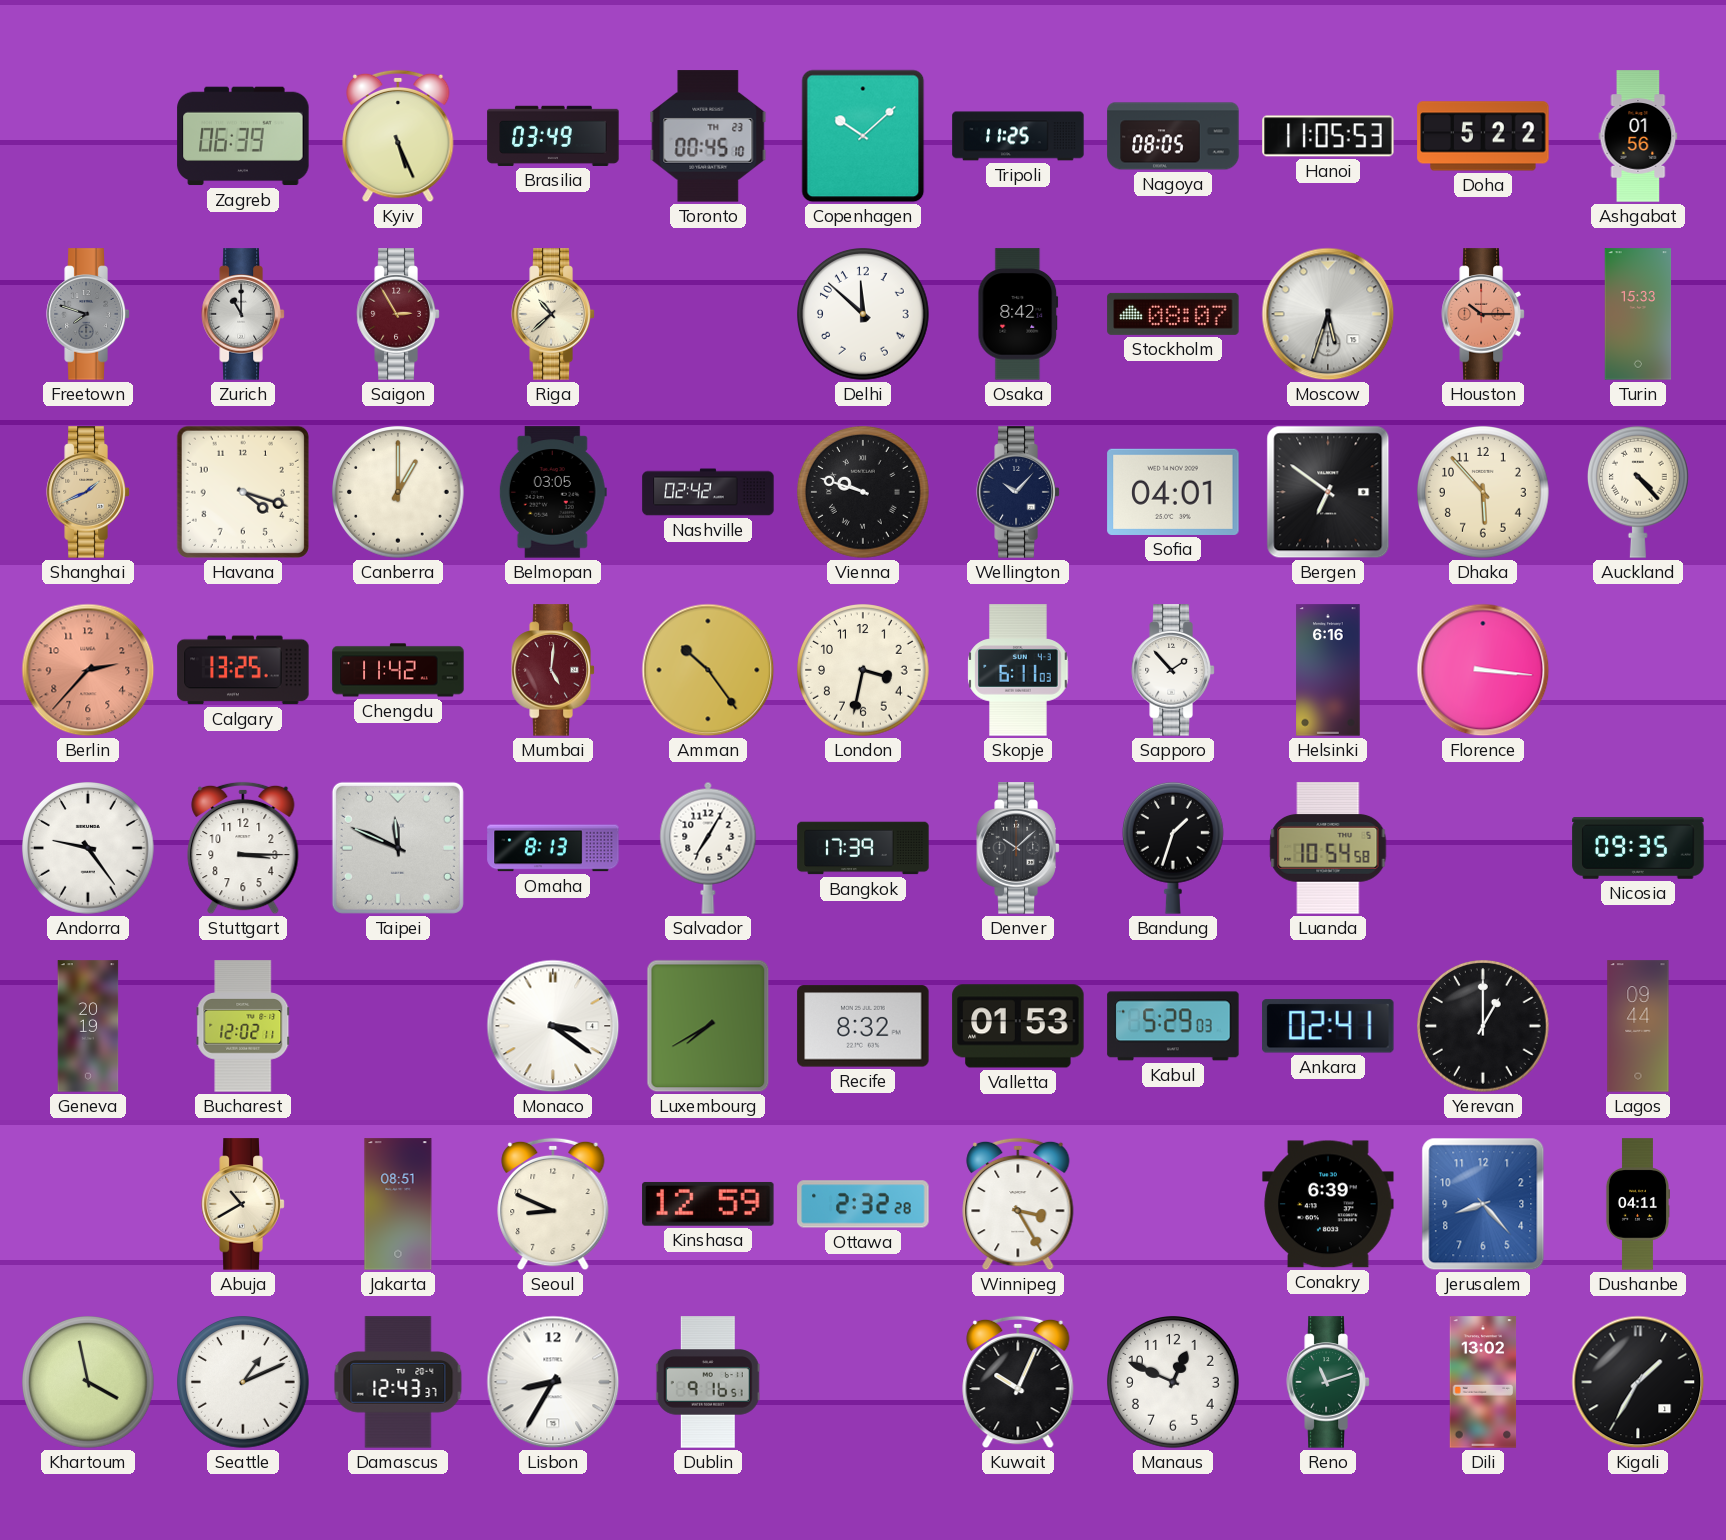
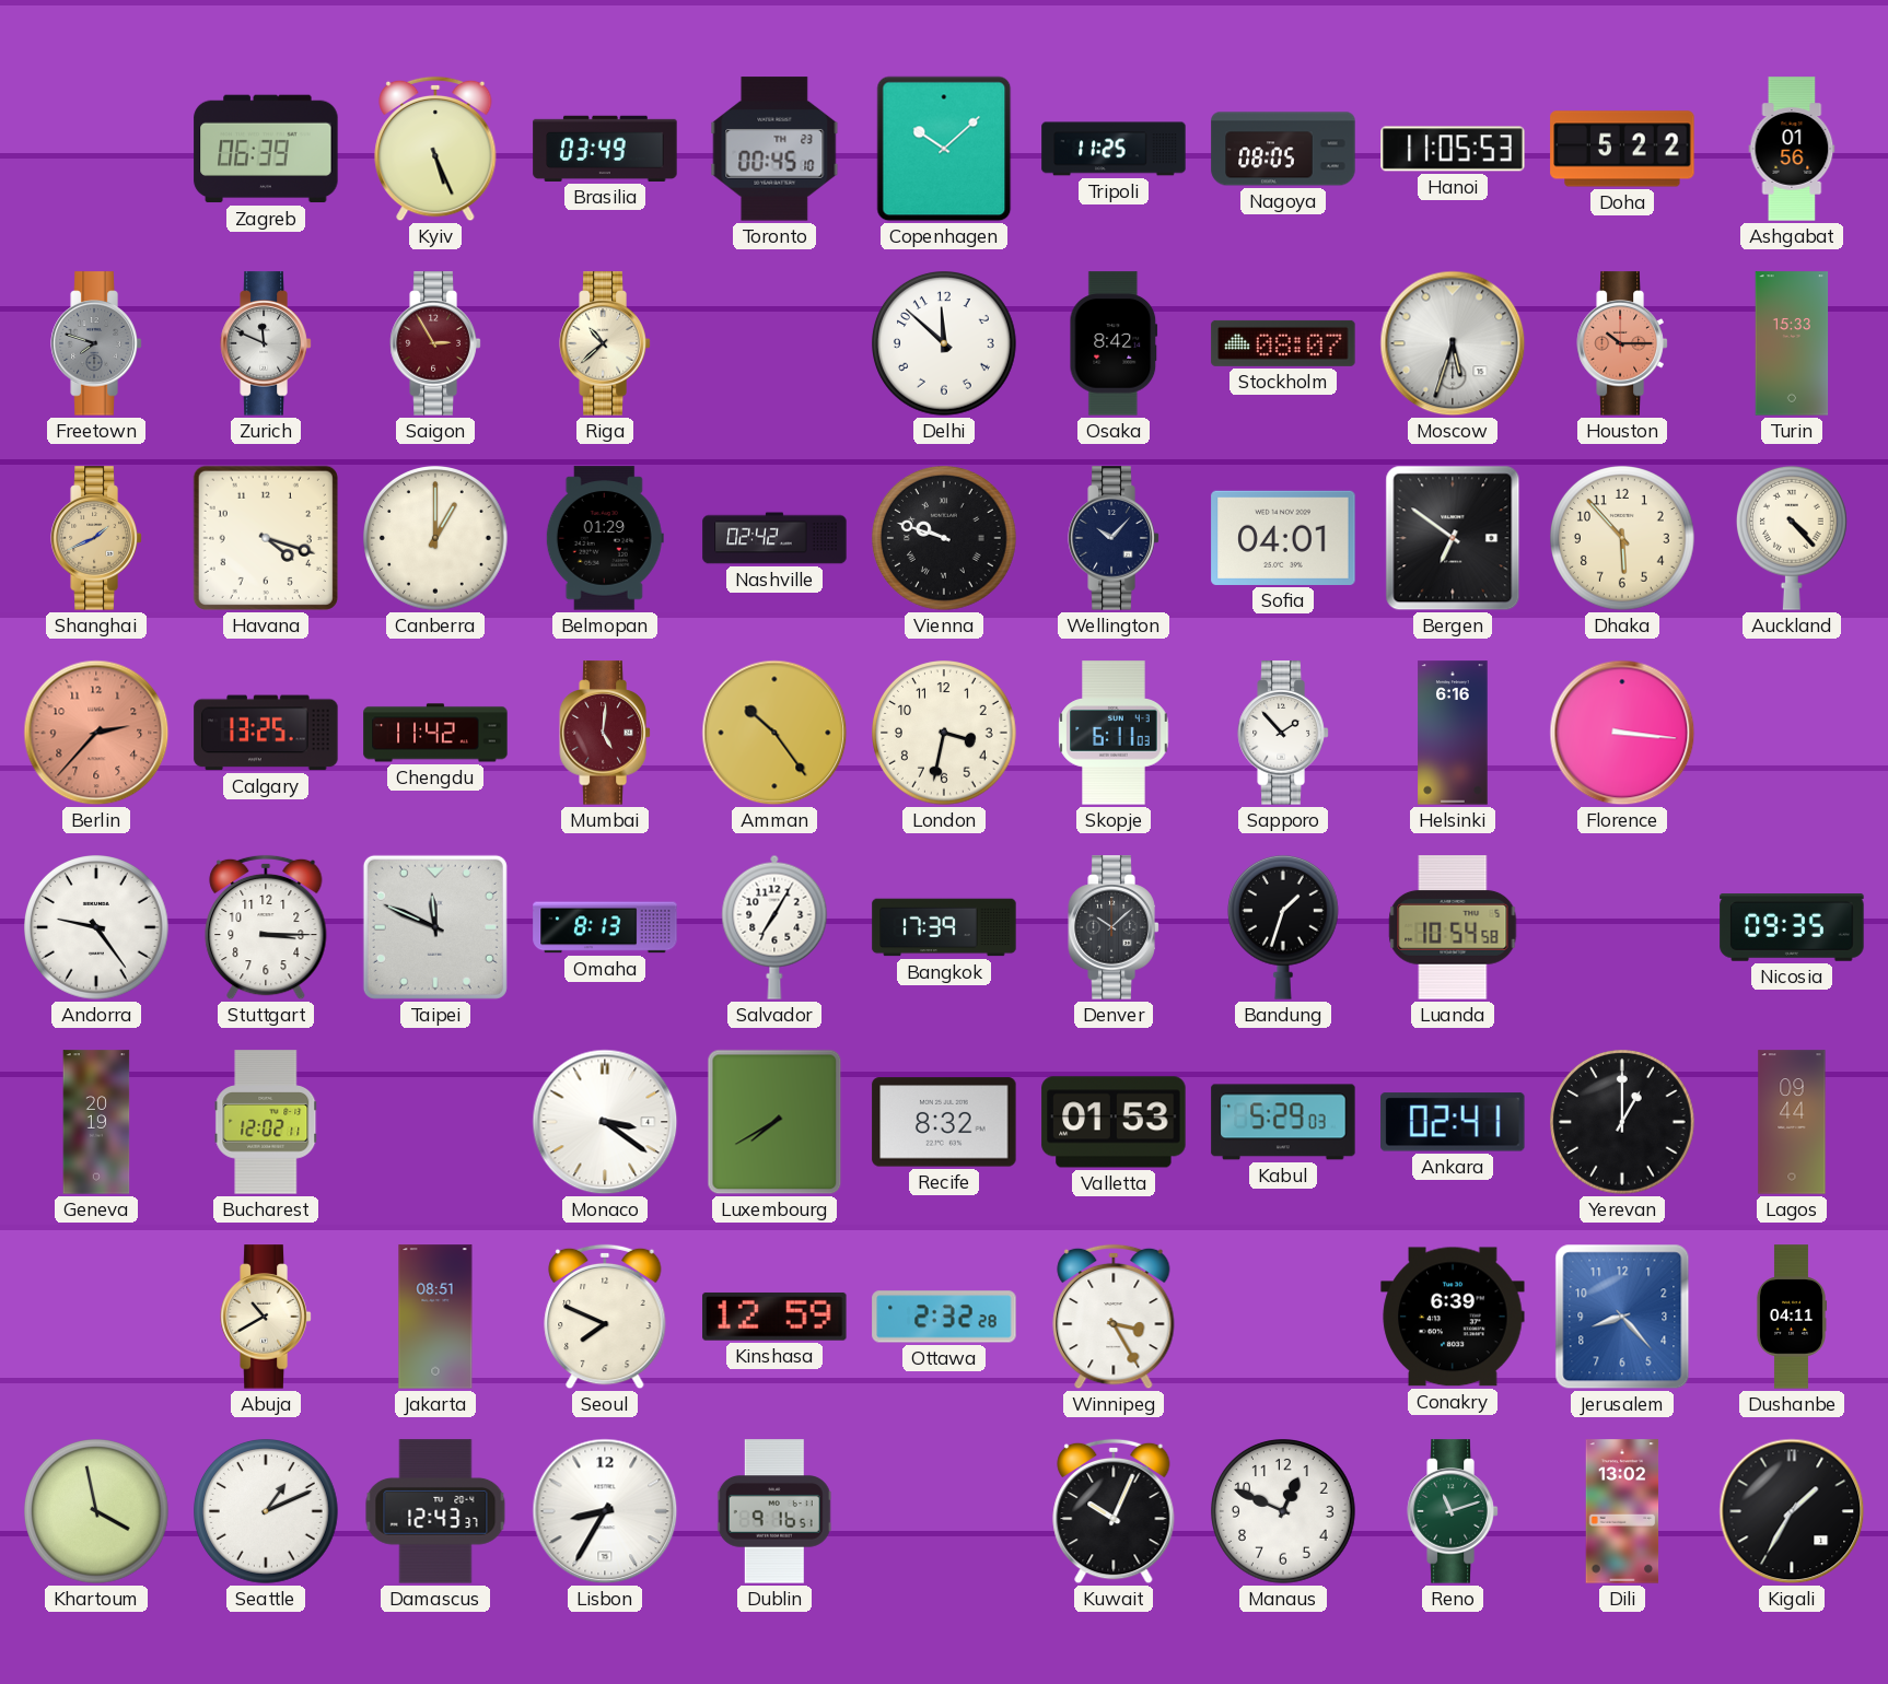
Zurich: 11:00 -> 11:49 (266, 343)
Belmopan: 03:05 -> 01:29 (605, 538)
Seoul: 8:49 -> 7:49 (605, 1317)
